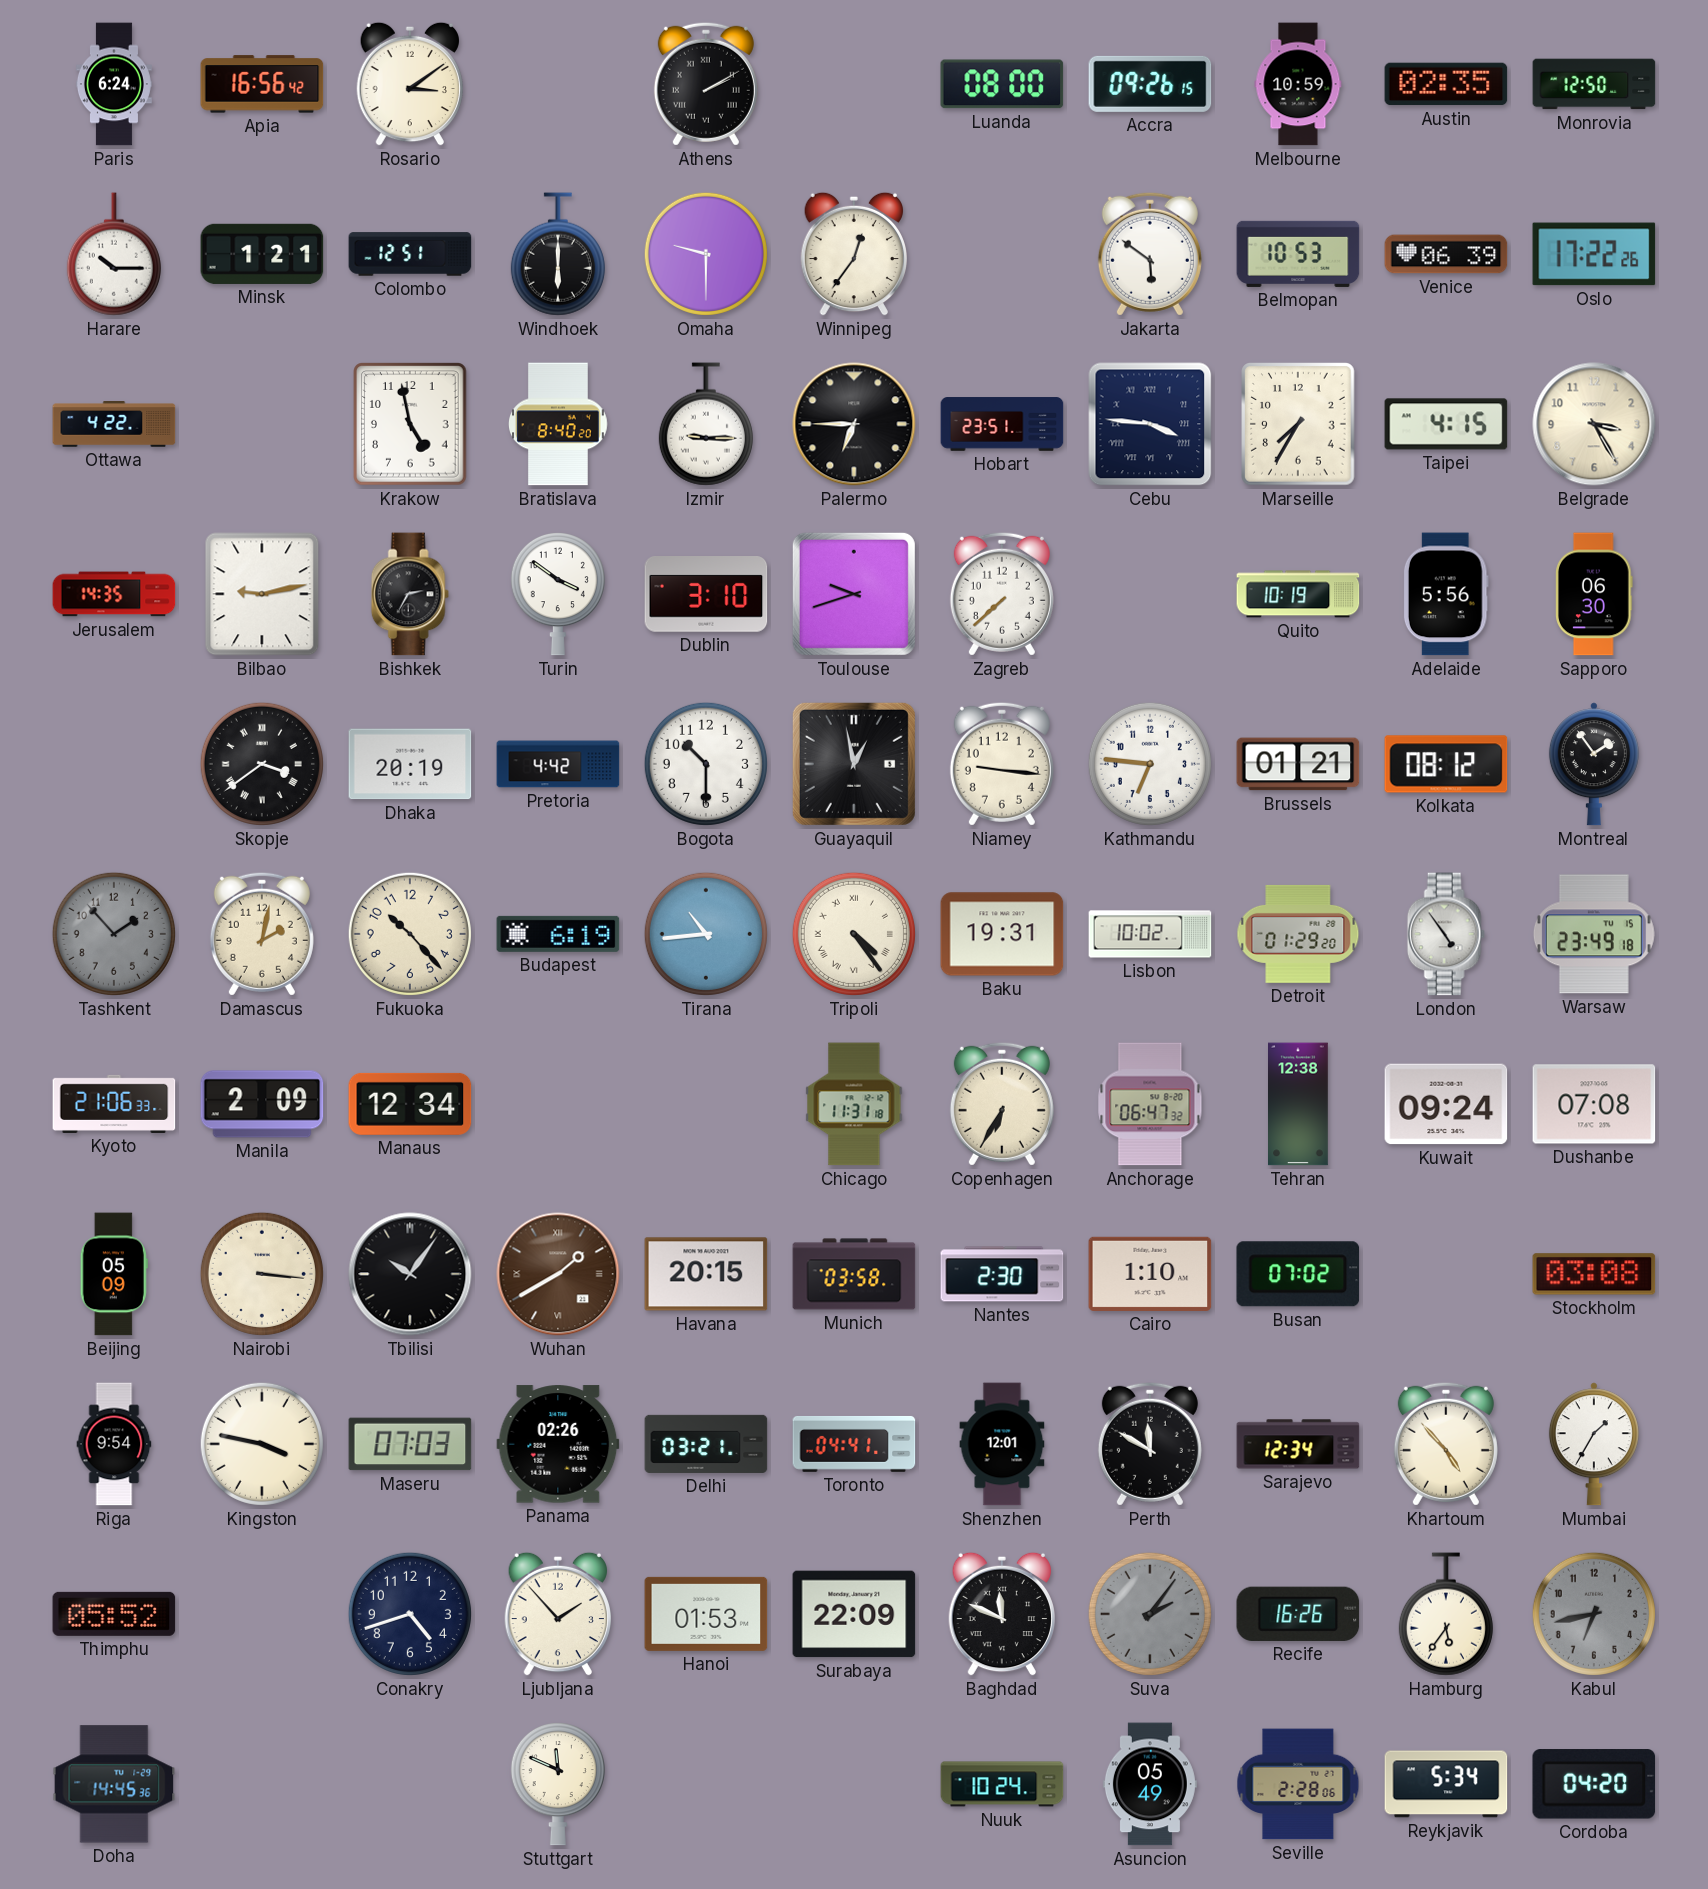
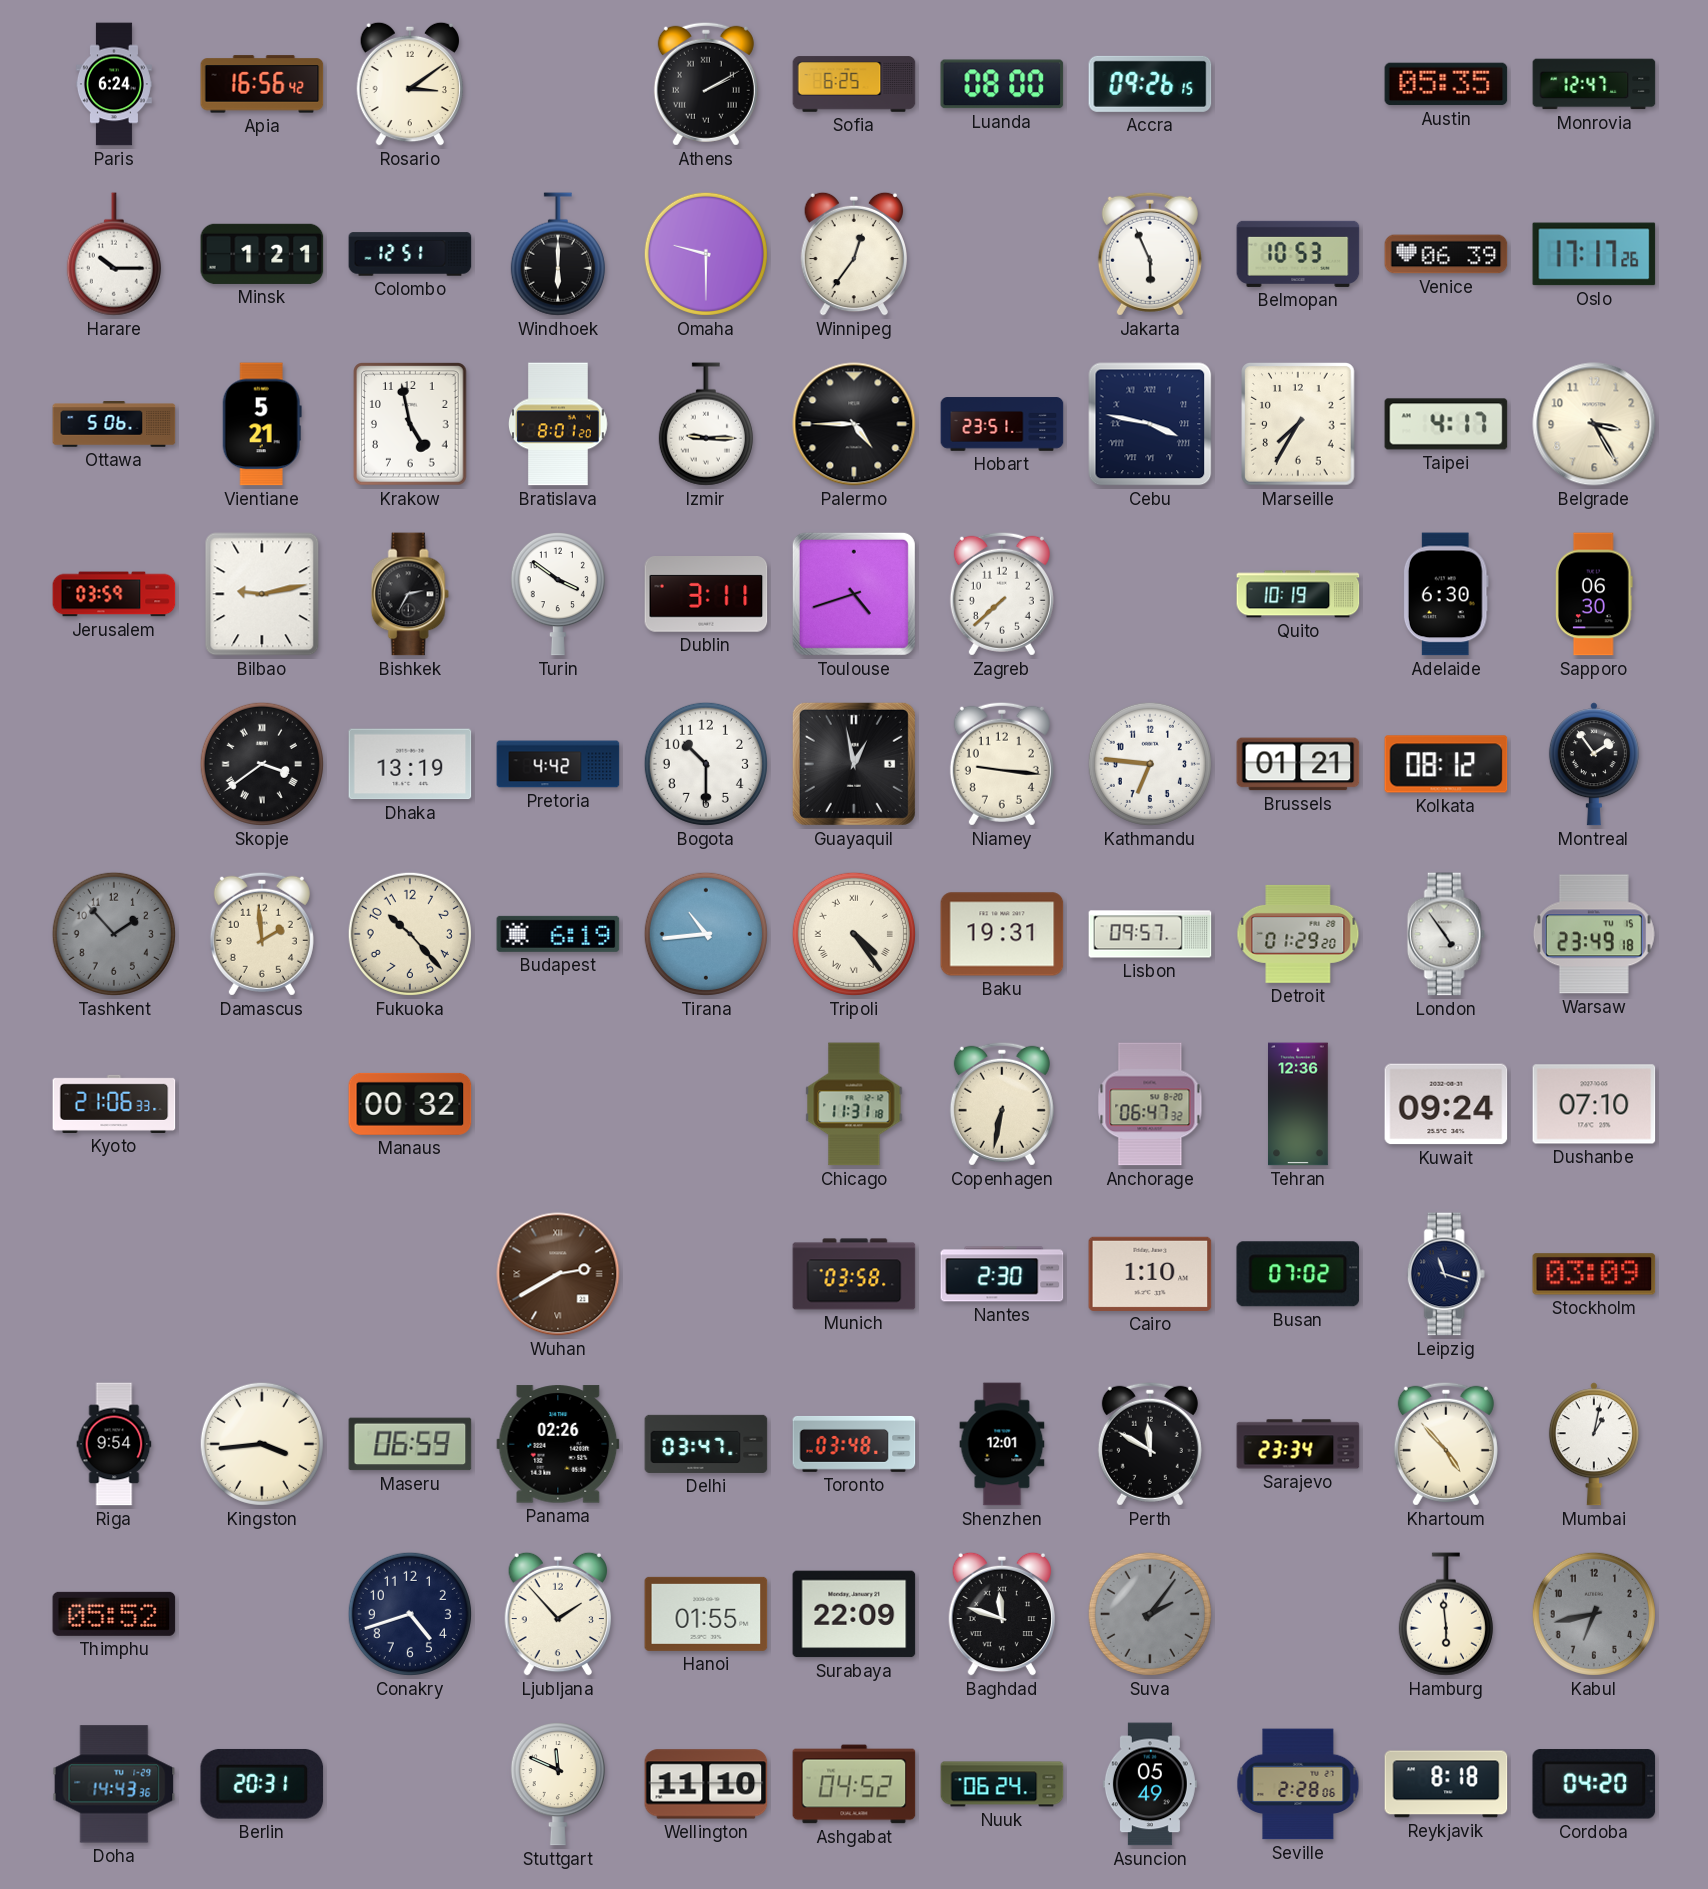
Sofia: none -> 6:25 (854, 84)
Melbourne: 10:59 -> none (1298, 84)
Austin: 02:35 -> 05:35 (1446, 84)
Monrovia: 12:50 -> 12:47 (1594, 84)
Jakarta: 5:51 -> 5:56 (1150, 254)
Oslo: 17:22 -> 17:17 (1594, 254)
Ottawa: 4:22 -> 5:06 (114, 425)
Vientiane: none -> 5:21 (262, 424)
Bratislava: 8:40 -> 8:01 (559, 424)
Palermo: 6:45 -> 4:45 (854, 424)
Cebu: 3:46 -> 3:47 (1150, 424)
Taipei: 4:15 -> 4:17 (1446, 424)
Jerusalem: 14:35 -> 03:59 (114, 594)
Dublin: 3:10 -> 3:11 (706, 595)
Toulouse: 9:42 -> 4:42 (854, 594)
Adelaide: 5:56 -> 6:30 (1446, 594)
Dhaka: 20:19 -> 13:19 (410, 764)
Damascus: 2:02 -> 1:59 (262, 934)
Lisbon: 10:02 -> 09:57 (1150, 934)
Manila: 2:09 -> none (262, 1104)
Manaus: 12:34 -> 00:32 (410, 1104)
Copenhagen: 6:35 -> 6:32 (1002, 1104)
Tehran: 12:38 -> 12:36 (1299, 1104)
Dushanbe: 07:08 -> 07:10 (1594, 1104)
Beijing: 05:09 -> none (114, 1274)
Nairobi: 3:16 -> none (262, 1274)
Tbilisi: 10:06 -> none (410, 1274)
Wuhan: 1:40 -> 2:40 (558, 1274)
Havana: 20:15 -> none (706, 1274)
Leipzig: none -> 11:18 (1446, 1274)
Stockholm: 03:08 -> 03:09 (1594, 1274)
Kingston: 3:47 -> 3:44 (262, 1444)
Maseru: 07:03 -> 06:59 (410, 1444)
Delhi: 03:21 -> 03:47 (706, 1444)
Toronto: 04:41 -> 03:48 (854, 1444)
Sarajevo: 12:34 -> 23:34 (1298, 1444)
Mumbai: 1:35 -> 1:02 (1594, 1444)
Hanoi: 01:53 -> 01:55 (706, 1614)
Baghdad: 11:49 -> 11:48 (1001, 1614)
Recife: 16:26 -> none (1298, 1614)
Hamburg: 5:36 -> 5:59 (1446, 1614)
Doha: 14:45 -> 14:43 (114, 1784)
Berlin: none -> 20:31 (262, 1784)
Wellington: none -> 11:10 (706, 1784)
Ashgabat: none -> 04:52 (854, 1784)
Nuuk: 10:24 -> 06:24 (1002, 1784)
Reykjavik: 5:34 -> 8:18 (1446, 1784)
